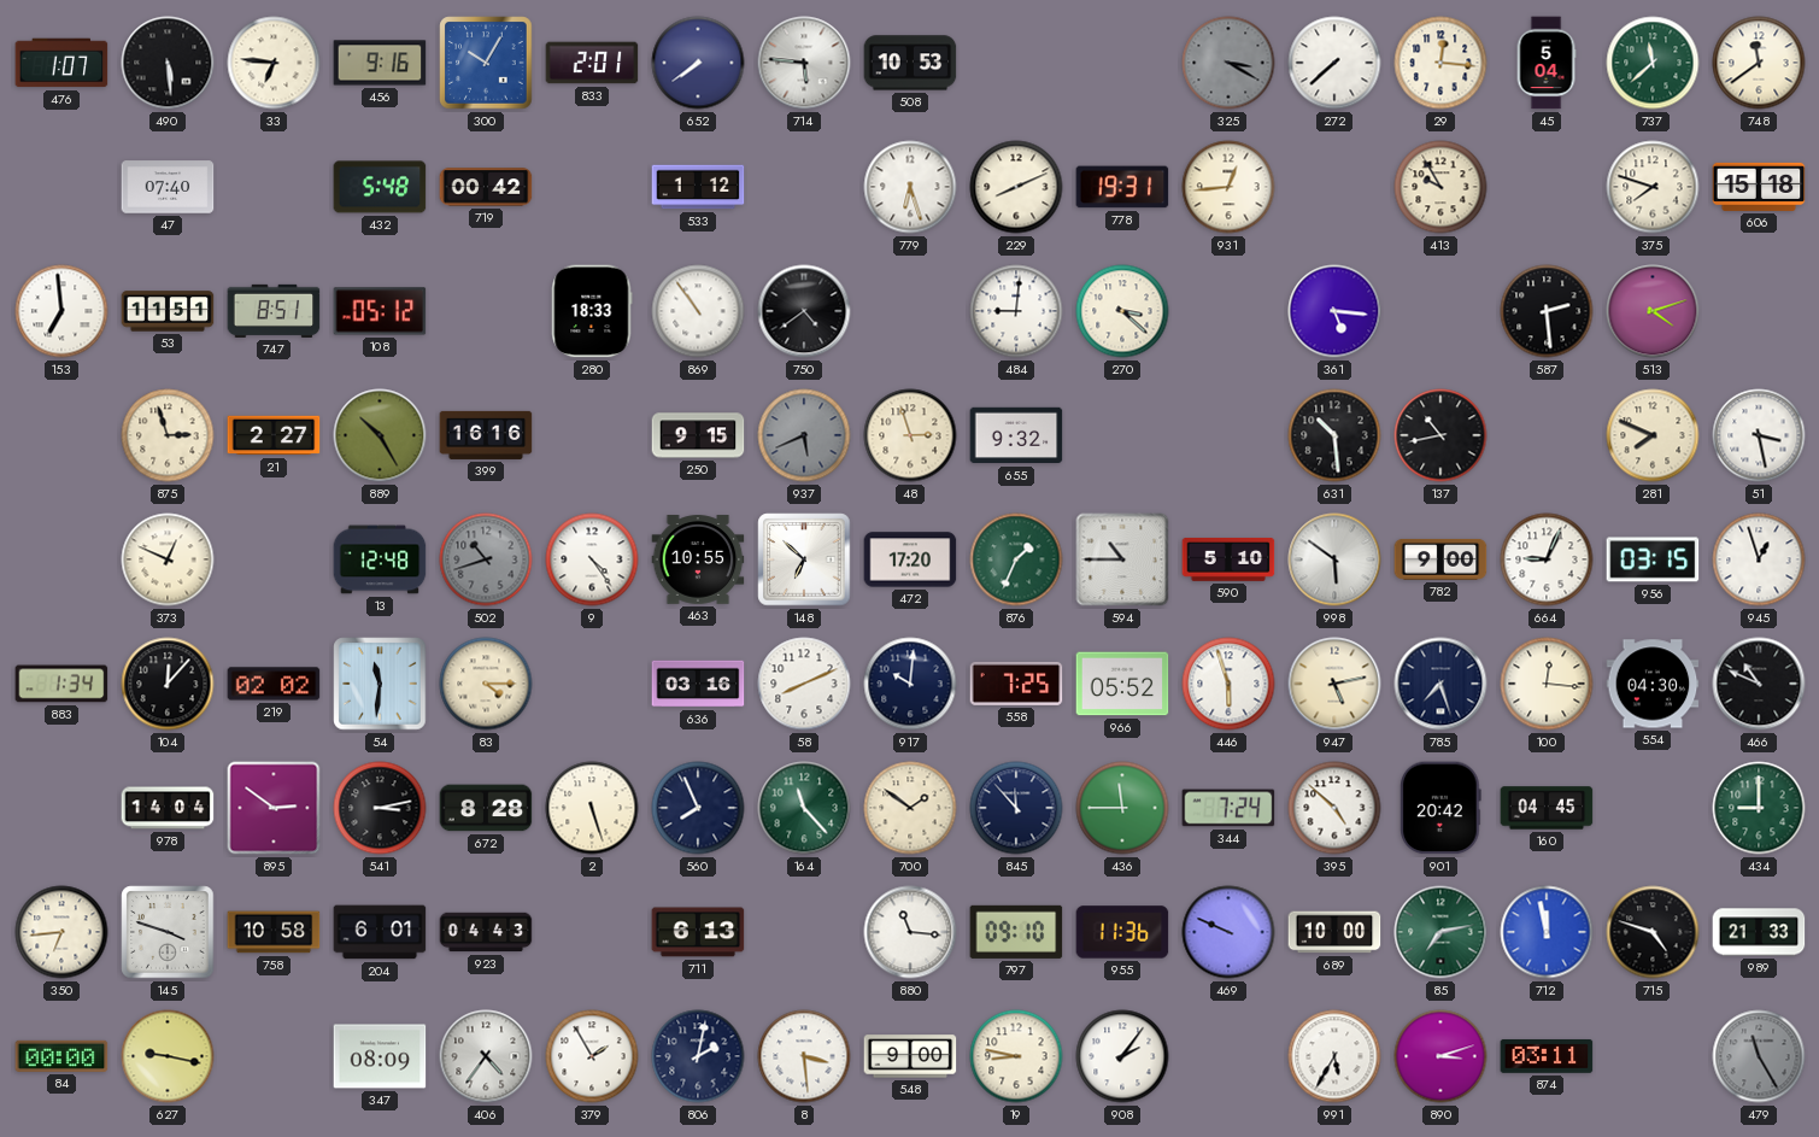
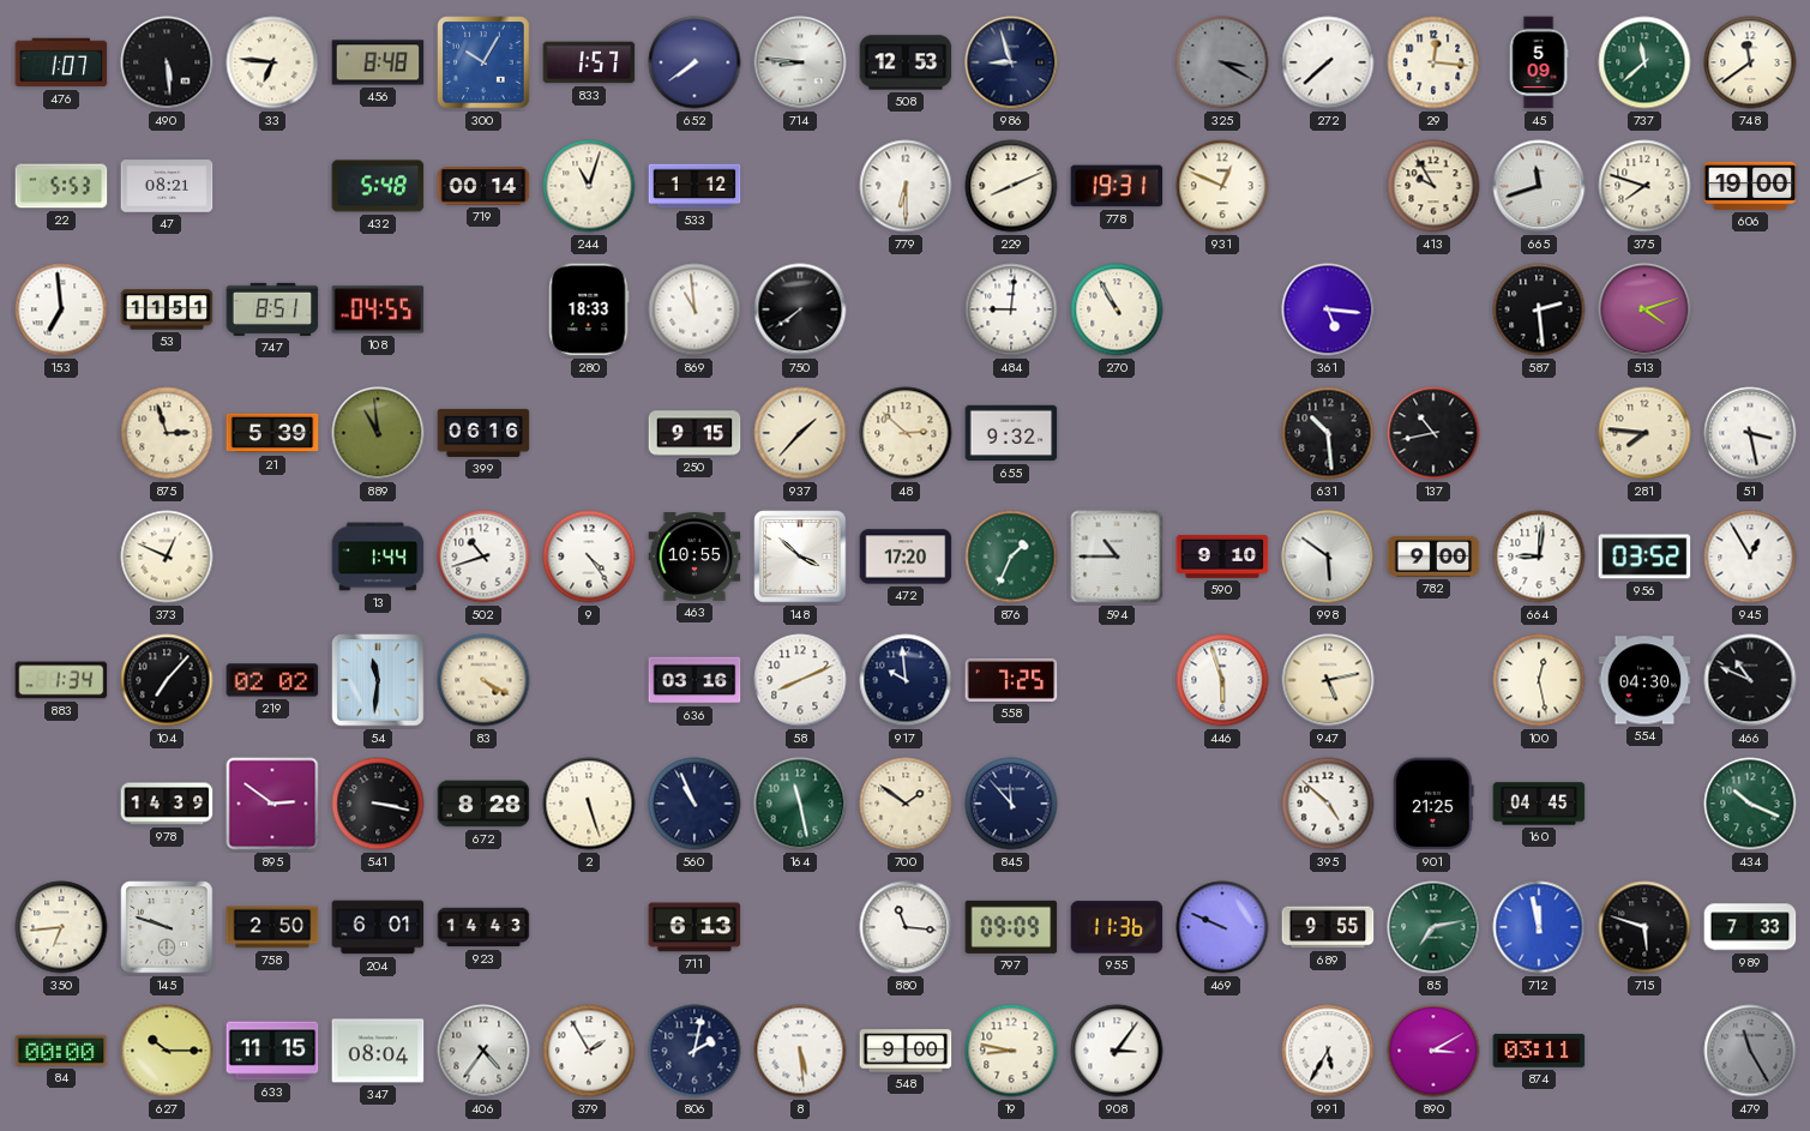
456: 9:16 -> 8:48 (378, 62)
833: 2:01 -> 1:57 (589, 62)
714: 5:46 -> 8:46 (800, 62)
508: 10:53 -> 12:53 (906, 62)
986: none -> 8:57 (1011, 62)
45: 5:04 -> 5:09 (1539, 62)
22: none -> 5:53 (61, 186)
47: 07:40 -> 08:21 (167, 186)
719: 00:42 -> 00:14 (483, 186)
244: none -> 11:03 (589, 186)
779: 6:27 -> 6:30 (906, 186)
931: 12:44 -> 12:49 (1222, 186)
665: none -> 11:42 (1539, 186)
606: 15:18 -> 19:00 (1750, 186)
108: 05:12 -> 04:55 (378, 309)
869: 10:54 -> 10:59 (694, 309)
750: 4:39 -> 7:39 (800, 309)
270: 3:22 -> 10:55 (1117, 309)
21: 2:27 -> 5:39 (272, 433)
889: 10:25 -> 10:59 (378, 433)
399: 16:16 -> 06:16 (483, 433)
937: 5:41 -> 1:37 (800, 433)
937 dial: grey -> cream (800, 433)
48: 2:57 -> 2:52 (906, 433)
281: 7:49 -> 7:46 (1644, 433)
13: 12:48 -> 1:44 (378, 557)
502 dial: grey -> white (483, 557)
148: 6:52 -> 3:52 (800, 557)
590: 5:10 -> 9:10 (1222, 558)
664: 9:04 -> 9:01 (1539, 557)
956: 03:15 -> 03:52 (1644, 557)
945: 12:57 -> 12:55 (1750, 557)
104: 12:07 -> 7:07 (167, 680)
83: 4:15 -> 4:20 (483, 680)
917: 10:01 -> 9:59 (906, 680)
966: 05:52 -> none (1122, 684)
785: 7:27 -> none (1440, 684)
100: 12:16 -> 12:28 (1539, 680)
978: 14:04 -> 14:39 (167, 804)
541: 3:13 -> 3:17 (378, 804)
560: 7:56 -> 10:56 (694, 804)
164: 11:23 -> 11:28 (800, 804)
436: 11:45 -> none (1122, 808)
344: 7:24 -> none (1228, 808)
901: 20:42 -> 21:25 (1433, 804)
434: 9:00 -> 10:19 (1750, 804)
145: 3:48 -> 9:48 (167, 927)
758: 10:58 -> 2:50 (272, 927)
923: 04:43 -> 14:43 (483, 927)
797: 09:10 -> 09:09 (1011, 927)
689: 10:00 -> 9:55 (1328, 927)
715: 4:48 -> 5:48 (1644, 927)
989: 21:33 -> 7:33 (1750, 927)
627: 9:17 -> 10:15 (167, 1051)
633: none -> 11:15 (272, 1051)
347: 08:09 -> 08:04 (378, 1051)
8: 3:29 -> 5:29 (800, 1051)
908: 2:06 -> 3:06 (1117, 1051)
890: 3:12 -> 3:10 (1433, 1051)
